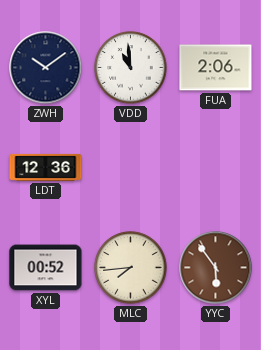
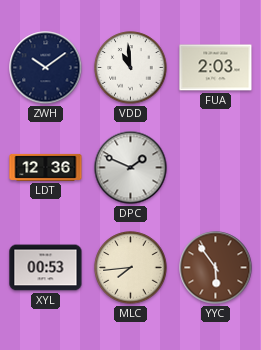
FUA: 2:06 -> 2:03 (216, 68)
DPC: none -> 1:49 (131, 168)
XYL: 00:52 -> 00:53 (46, 268)
